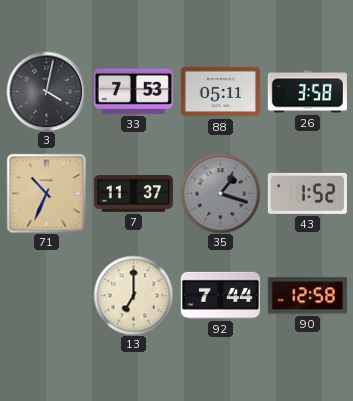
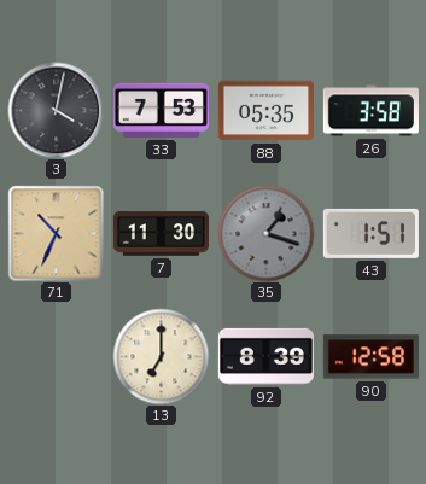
88: 05:11 -> 05:35 (265, 111)
7: 11:37 -> 11:30 (161, 234)
43: 1:52 -> 1:51 (370, 233)
92: 7:44 -> 8:39 (265, 356)
